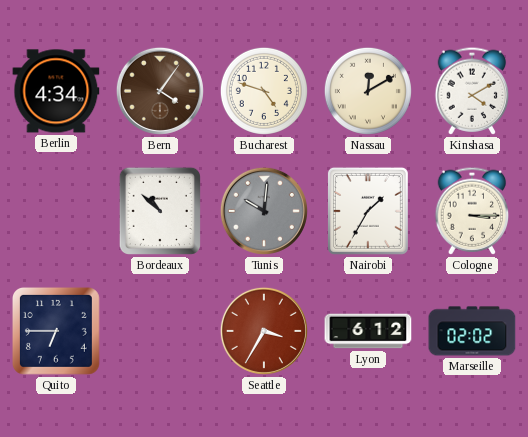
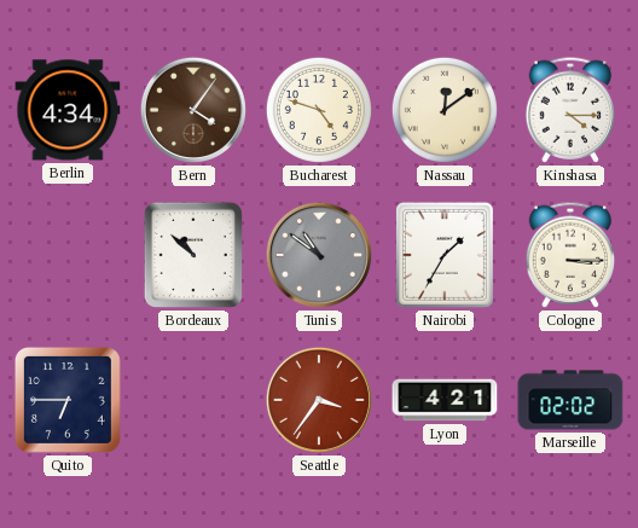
Nassau: 12:10 -> 12:09 (445, 110)
Kinshasa: 4:10 -> 4:15 (570, 110)
Tunis: 10:01 -> 10:51 (319, 255)
Seattle: 3:35 -> 3:36 (319, 400)
Lyon: 6:12 -> 4:21 (445, 400)
